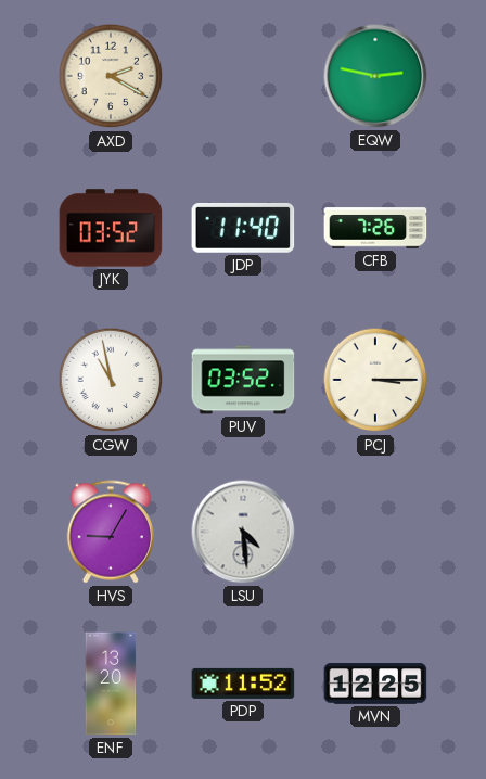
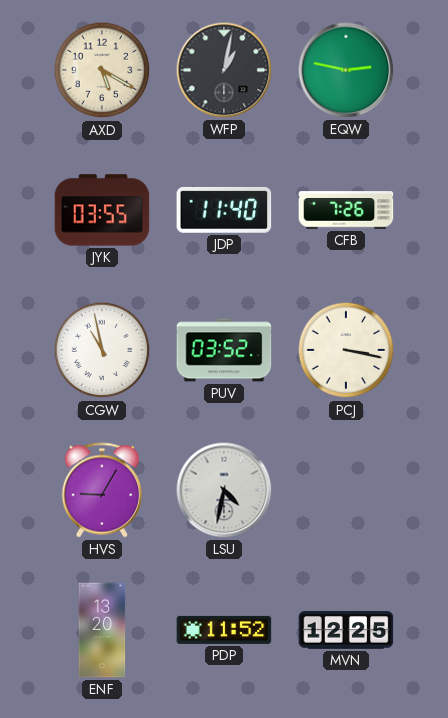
AXD: 2:20 -> 5:20 (102, 70)
WFP: none -> 1:02 (224, 70)
JYK: 03:52 -> 03:55 (102, 210)
PCJ: 3:15 -> 3:17 (346, 350)
LSU: 4:29 -> 4:32 (224, 490)
